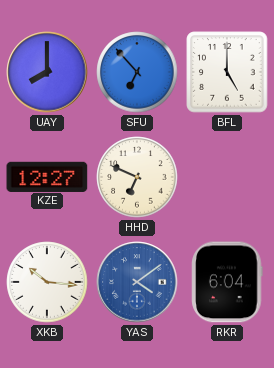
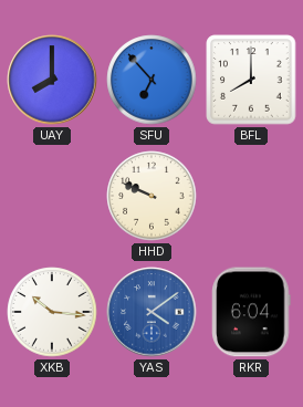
BFL: 5:00 -> 8:00 (251, 80)
KZE: 12:27 -> none (47, 176)
HHD: 6:49 -> 9:49 (151, 196)
